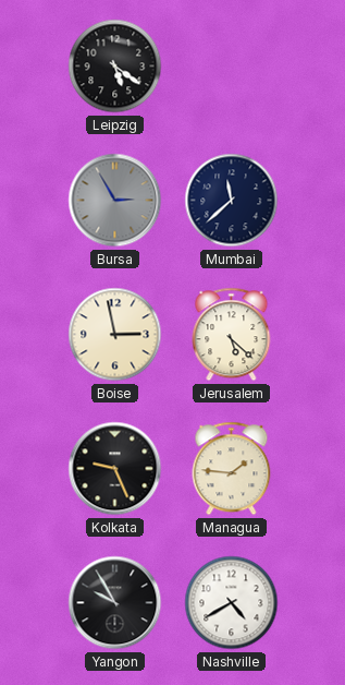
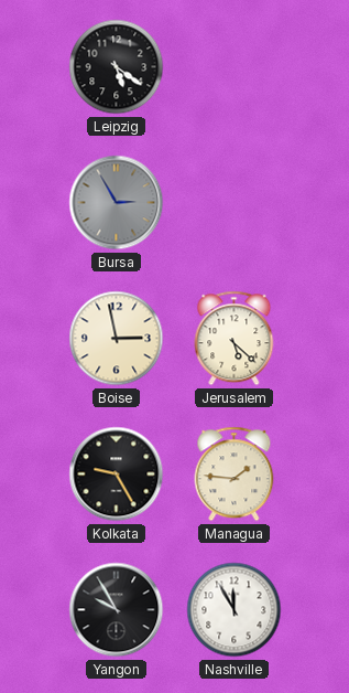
Mumbai: 11:38 -> none (232, 201)
Kolkata: 9:26 -> 9:25 (117, 475)
Nashville: 4:40 -> 11:55 (235, 610)
